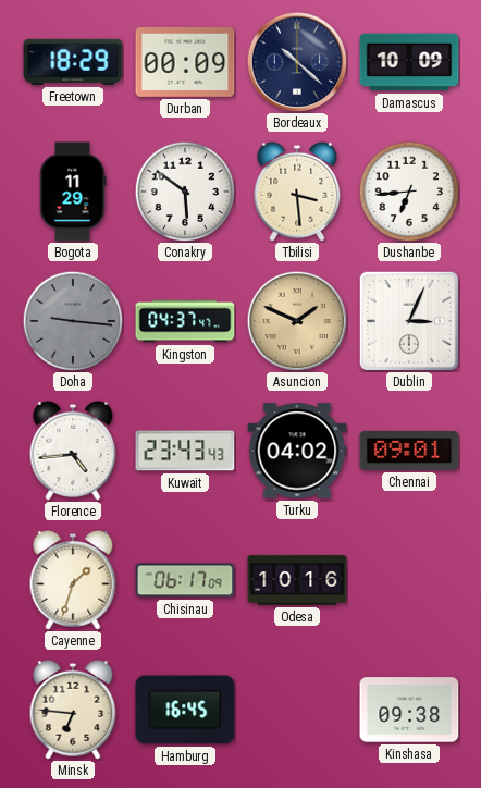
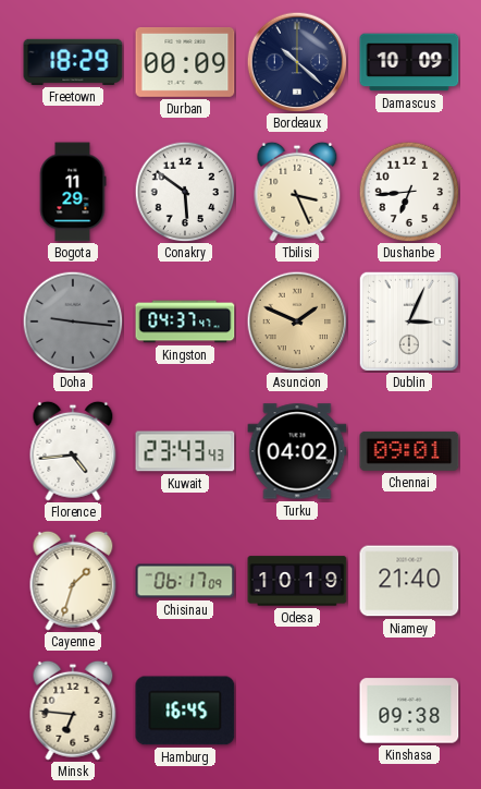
Tbilisi: 3:29 -> 3:26 (297, 192)
Odesa: 10:16 -> 10:19 (297, 581)
Niamey: none -> 21:40 (409, 581)
